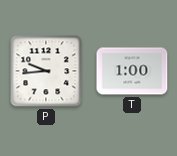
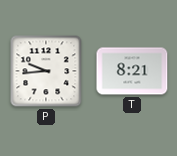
T: 1:00 -> 8:21 (132, 71)
